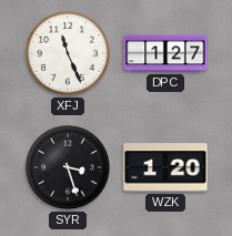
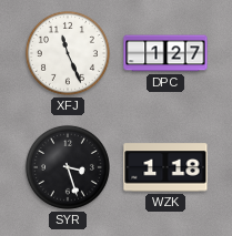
WZK: 1:20 -> 1:18 (165, 167)
